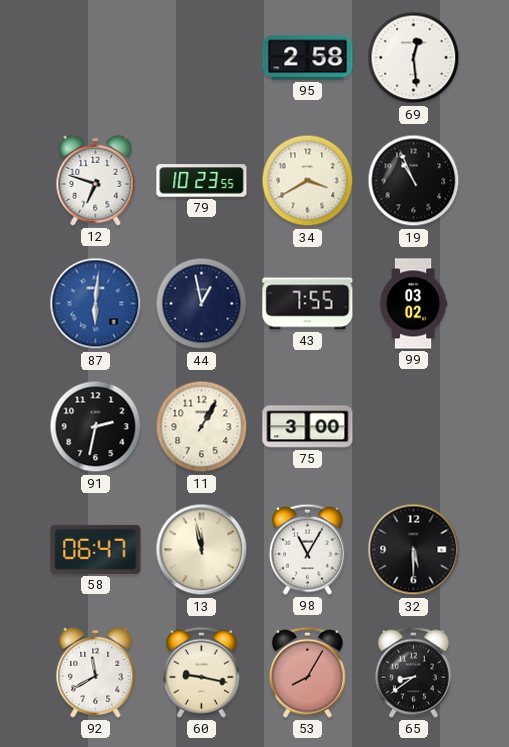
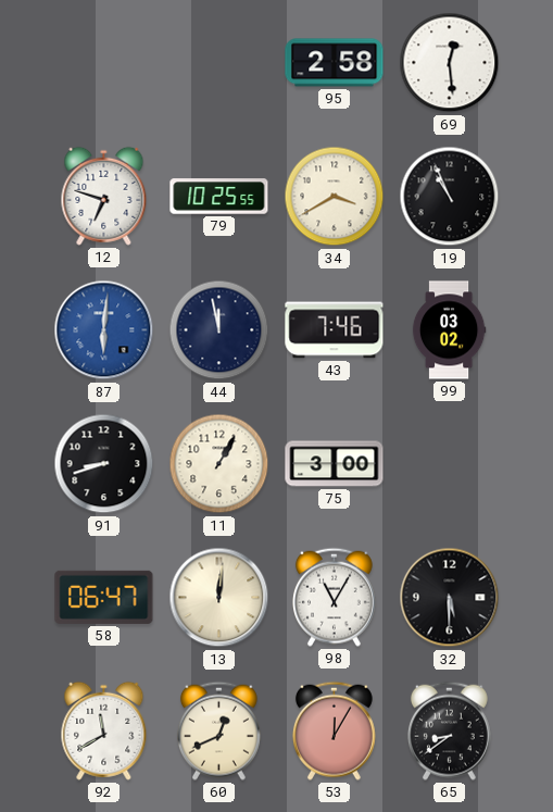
79: 10:23 -> 10:25 (219, 197)
44: 12:58 -> 11:58 (219, 330)
43: 7:55 -> 7:46 (335, 330)
91: 2:32 -> 8:42 (104, 464)
13: 11:58 -> 12:01 (219, 598)
60: 9:17 -> 12:41 (218, 730)
53: 8:05 -> 12:05 (334, 730)
